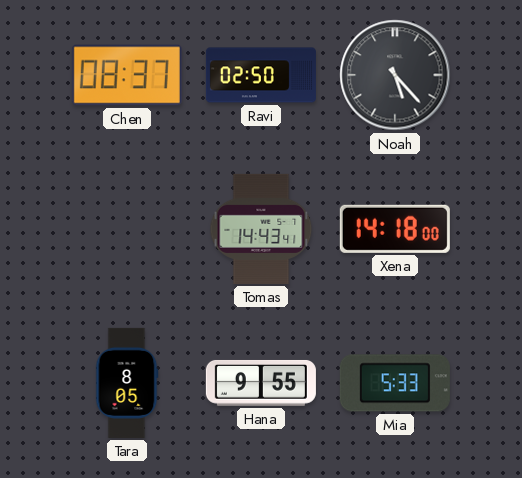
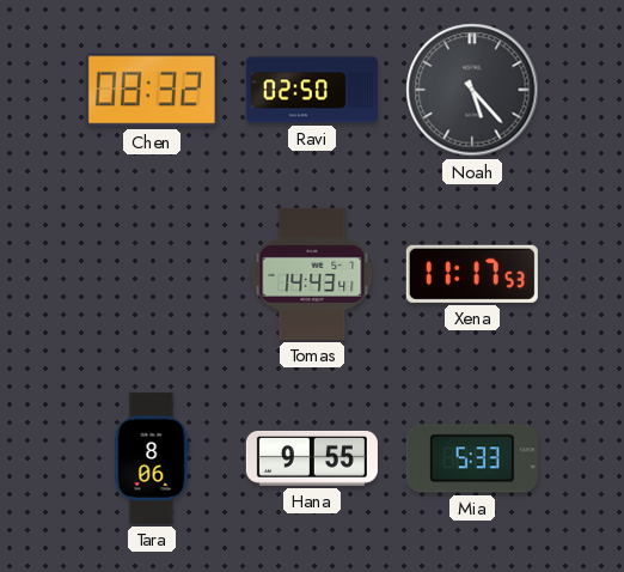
Chen: 08:37 -> 08:32 (152, 90)
Xena: 14:18 -> 11:17 (472, 274)
Tara: 8:05 -> 8:06 (152, 458)
